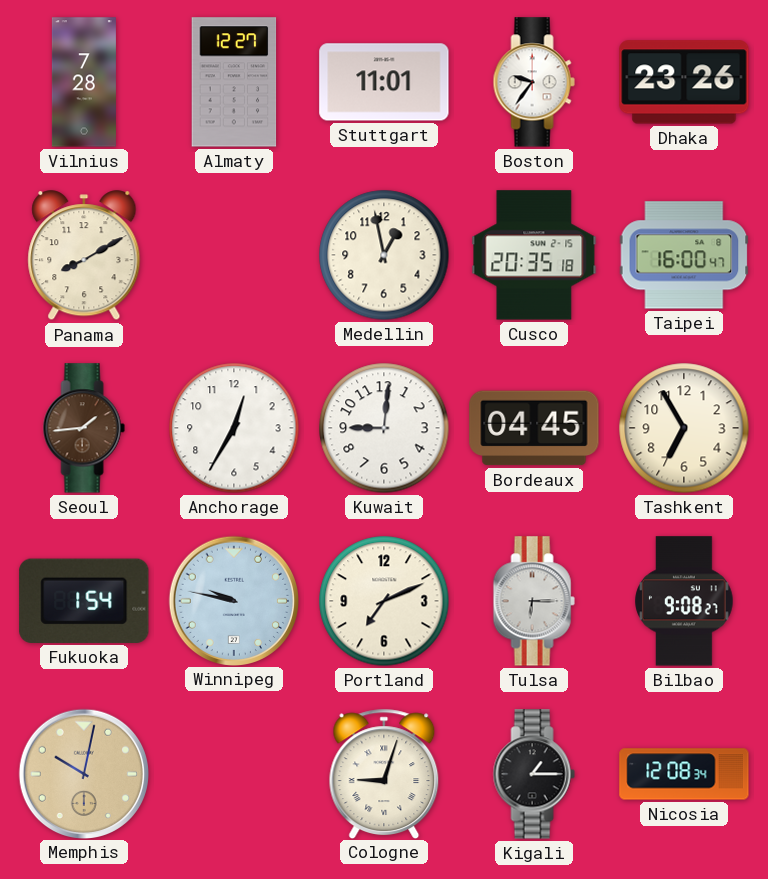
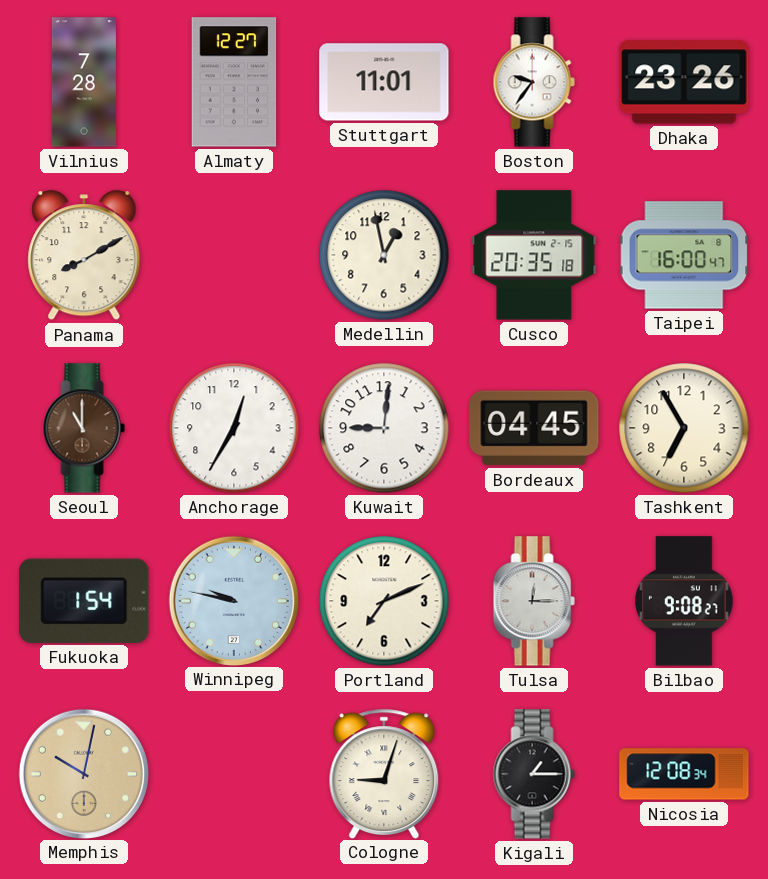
Seoul: 1:44 -> 11:00 (84, 428)
Tulsa: 6:15 -> 12:15 (534, 601)
